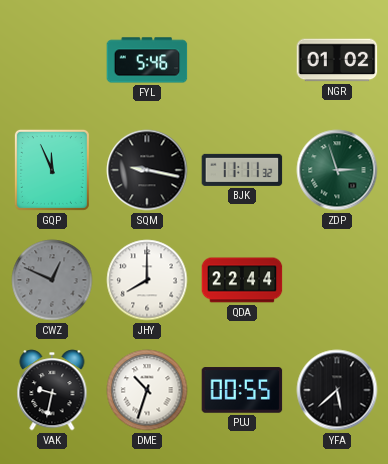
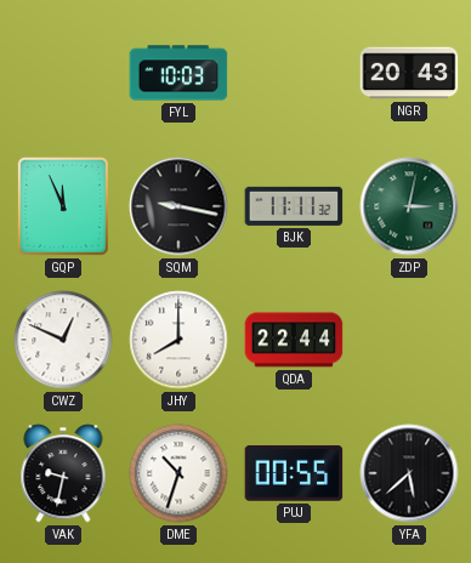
FYL: 5:46 -> 10:03 (178, 73)
NGR: 01:02 -> 20:43 (409, 73)
ZDP: 2:57 -> 3:02 (409, 206)
CWZ dial: grey -> white (63, 340)
